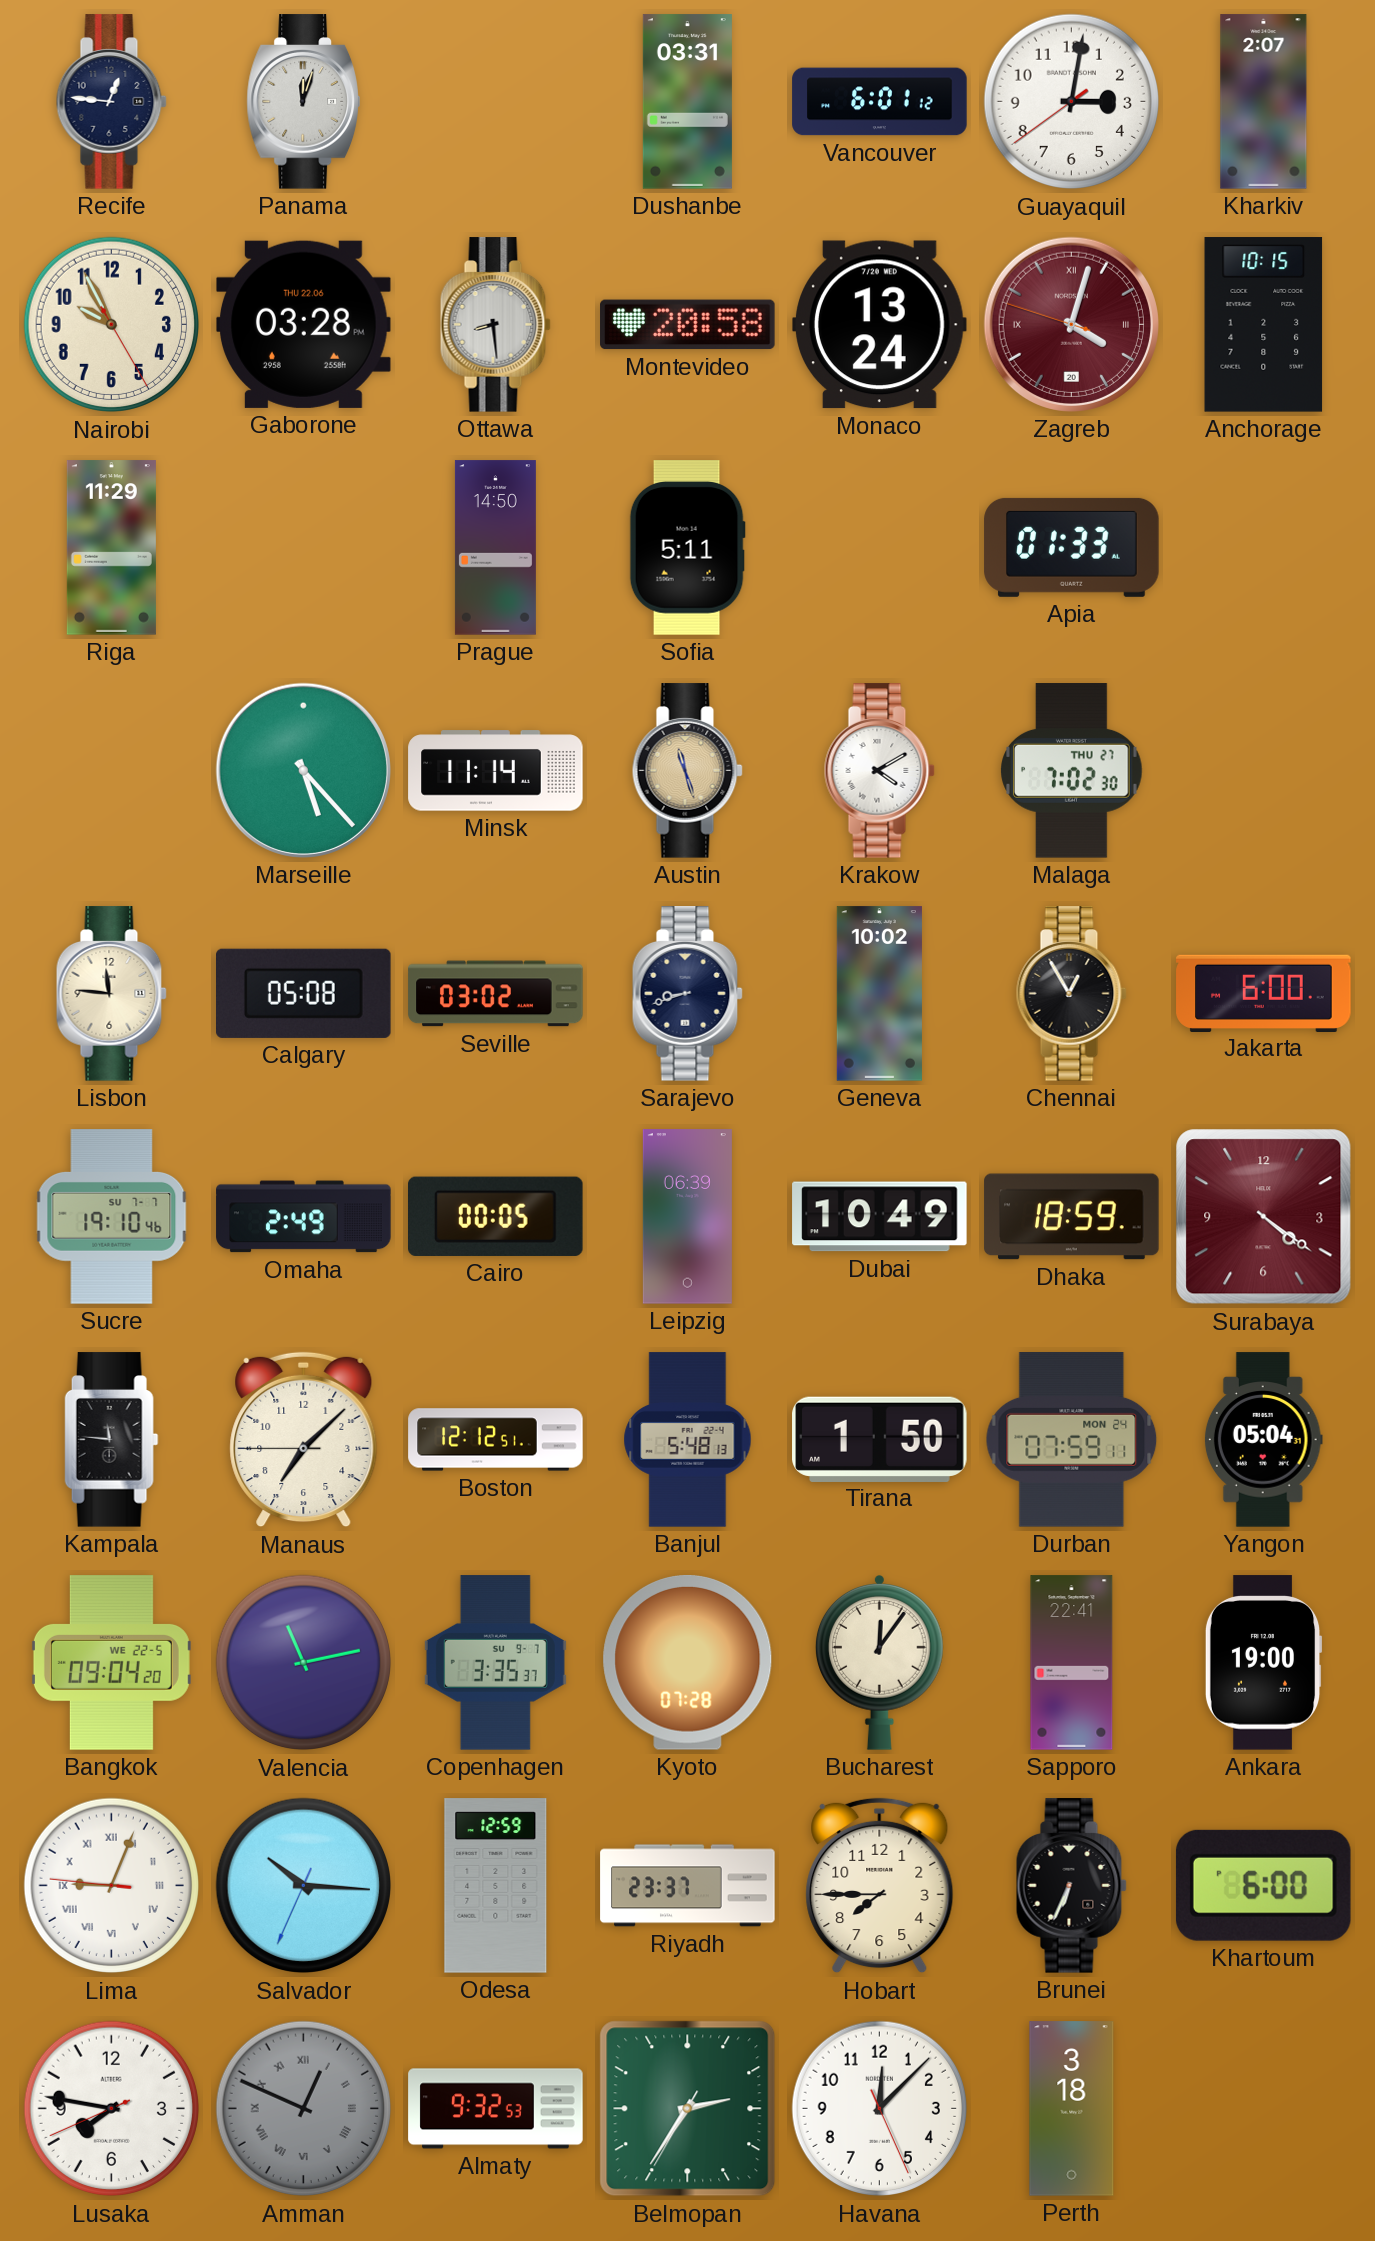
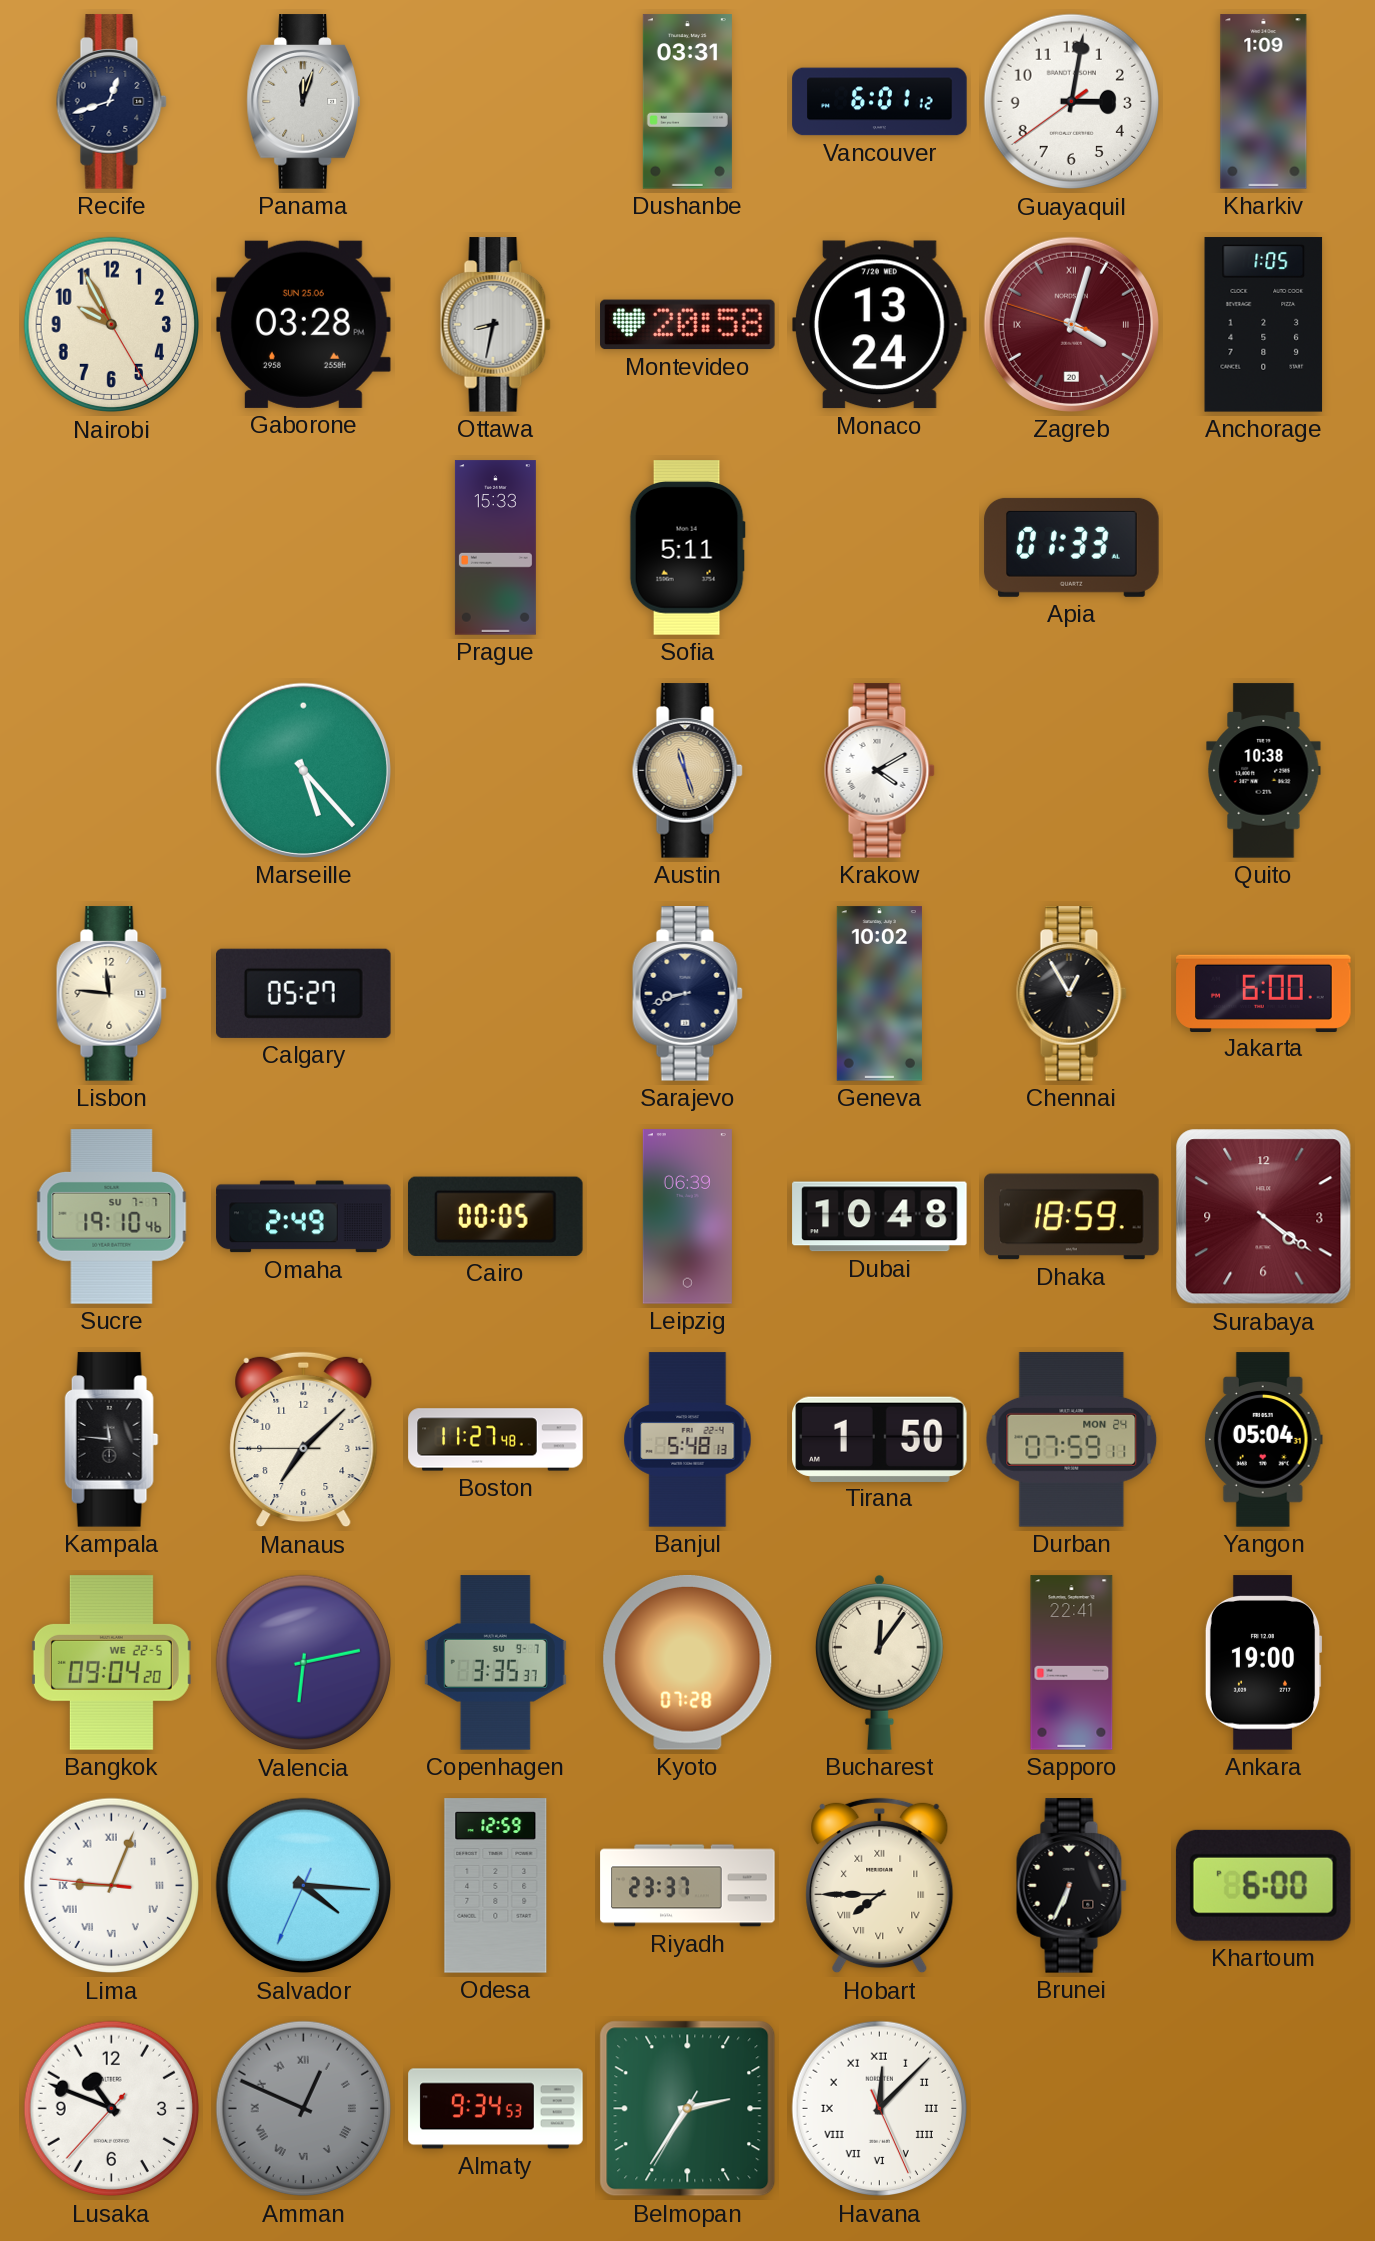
Recife: 12:46 -> 12:42 (111, 102)
Kharkiv: 2:07 -> 1:09 (1264, 102)
Gaborone date: THU 22.06 -> SUN 25.06 (304, 324)
Ottawa: 8:29 -> 8:32 (495, 325)
Anchorage: 10:15 -> 1:05 (1264, 325)
Riga: 11:29 -> none (111, 548)
Prague: 14:50 -> 15:33 (495, 548)
Minsk: 11:14 -> none (496, 771)
Malaga: 7:02 -> none (1072, 771)
Quito: none -> 10:38 (1264, 771)
Calgary: 05:08 -> 05:27 (304, 993)
Seville: 03:02 -> none (496, 994)
Dubai: 10:49 -> 10:48 (880, 1217)
Boston: 12:12 -> 11:27 (496, 1440)
Valencia: 11:13 -> 6:13 (304, 1663)
Salvador: 10:15 -> 4:15 (304, 1886)
Hobart numerals: Arabic -> Roman (880, 1886)
Lusaka: 7:46 -> 10:48 (112, 2109)
Almaty: 9:32 -> 9:34 (496, 2109)
Havana numerals: Arabic -> Roman (880, 2109)
Perth: 3:18 -> none (1072, 2109)
